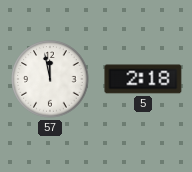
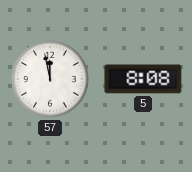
5: 2:18 -> 8:08 (143, 79)
